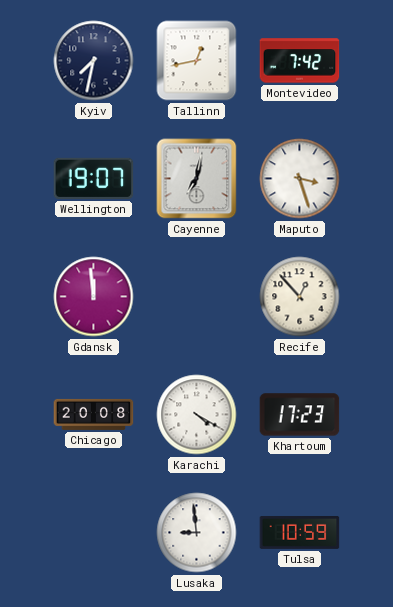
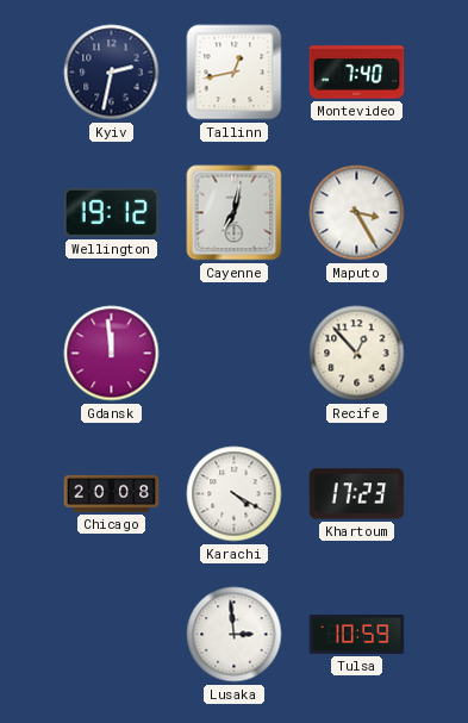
Kyiv: 7:32 -> 2:32 (112, 73)
Montevideo: 7:42 -> 7:40 (357, 73)
Wellington: 19:07 -> 19:12 (112, 212)
Maputo: 3:27 -> 3:25 (357, 213)
Lusaka: 8:59 -> 2:59 (235, 635)
